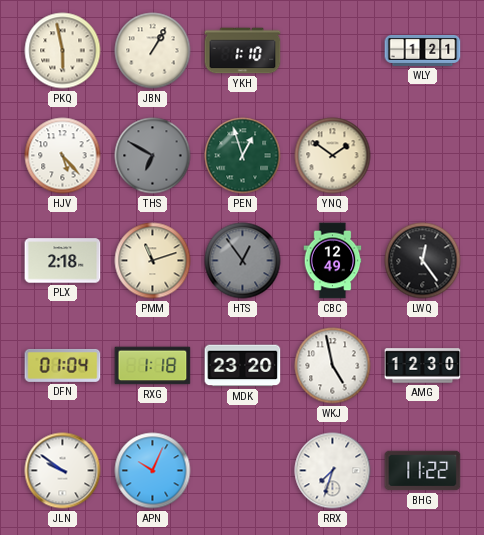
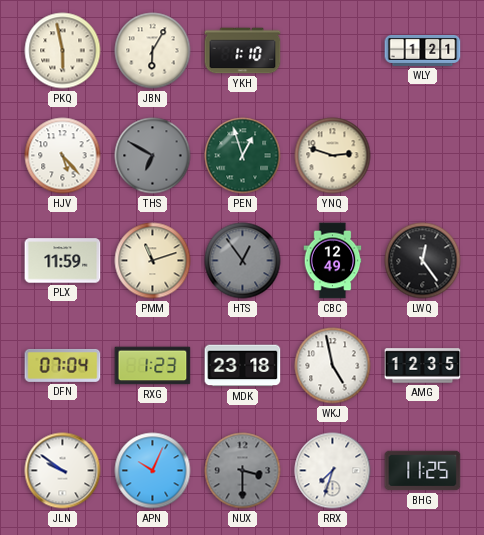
JBN: 1:05 -> 6:05 (153, 51)
YNQ: 1:51 -> 2:48 (333, 156)
PLX: 2:18 -> 11:59 (63, 261)
DFN: 01:04 -> 07:04 (63, 365)
RXG: 1:18 -> 1:23 (153, 366)
MDK: 23:20 -> 23:18 (243, 366)
AMG: 12:30 -> 12:35 (423, 366)
NUX: none -> 3:30 (243, 471)
BHG: 11:22 -> 11:25 (423, 471)
